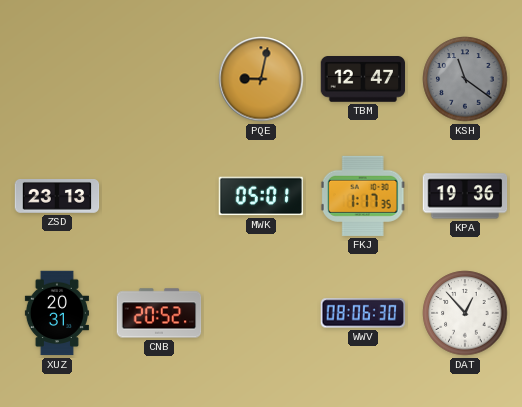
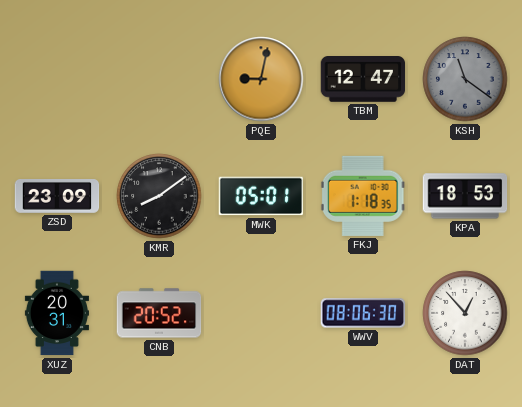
ZSD: 23:13 -> 23:09 (57, 197)
KMR: none -> 8:09 (159, 196)
FKJ: 1:17 -> 1:18 (363, 196)
KPA: 19:36 -> 18:53 (465, 196)
